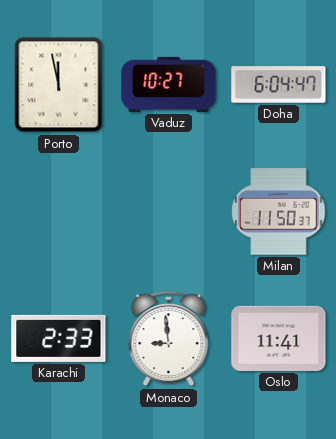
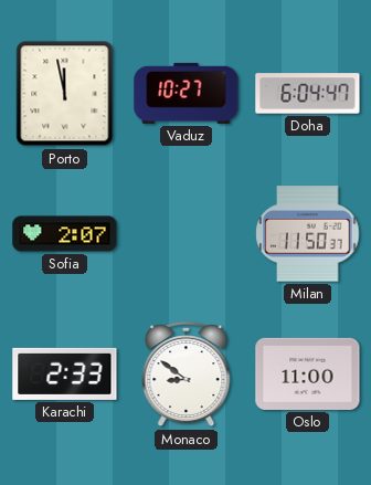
Sofia: none -> 2:07 (65, 234)
Monaco: 8:59 -> 8:51 (187, 376)
Oslo: 11:41 -> 11:00 (308, 373)
